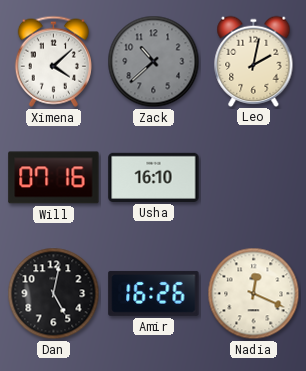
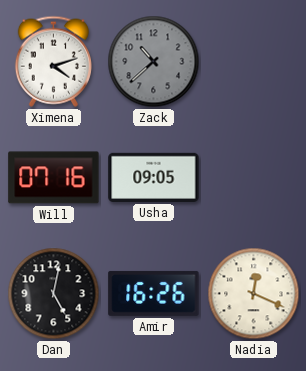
Ximena: 4:08 -> 4:12 (53, 61)
Leo: 2:02 -> none (254, 61)
Usha: 16:10 -> 09:05 (154, 177)
